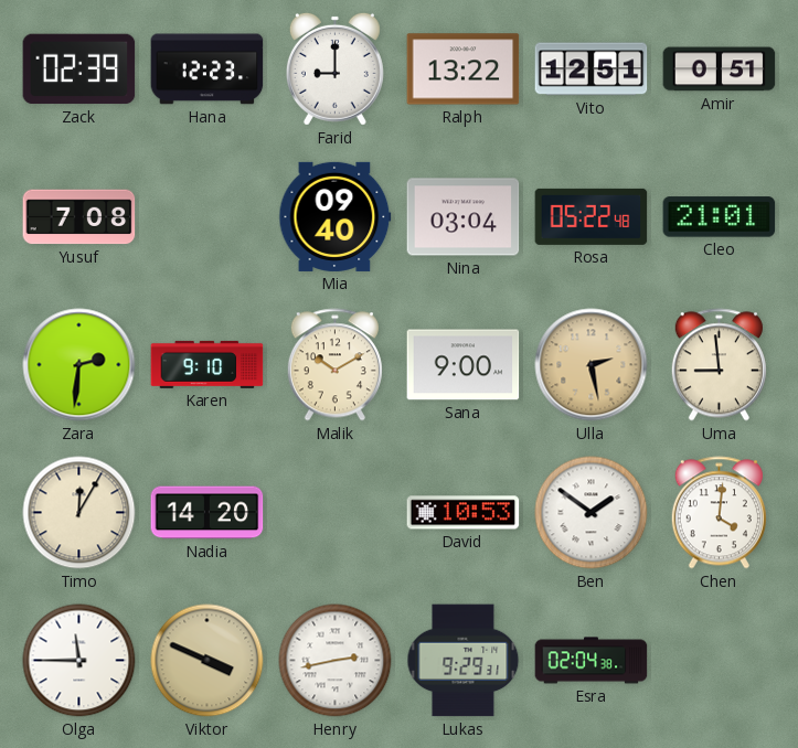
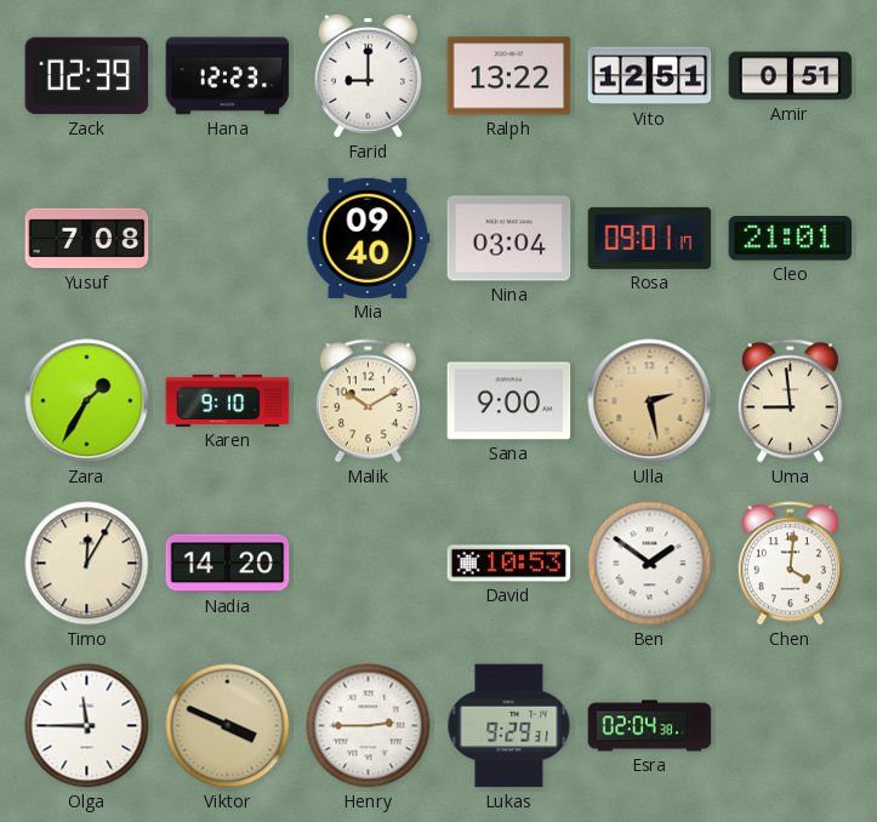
Rosa: 05:22 -> 09:01 (650, 238)
Zara: 2:31 -> 1:35 (87, 401)
Henry: 2:43 -> 2:45 (369, 726)
